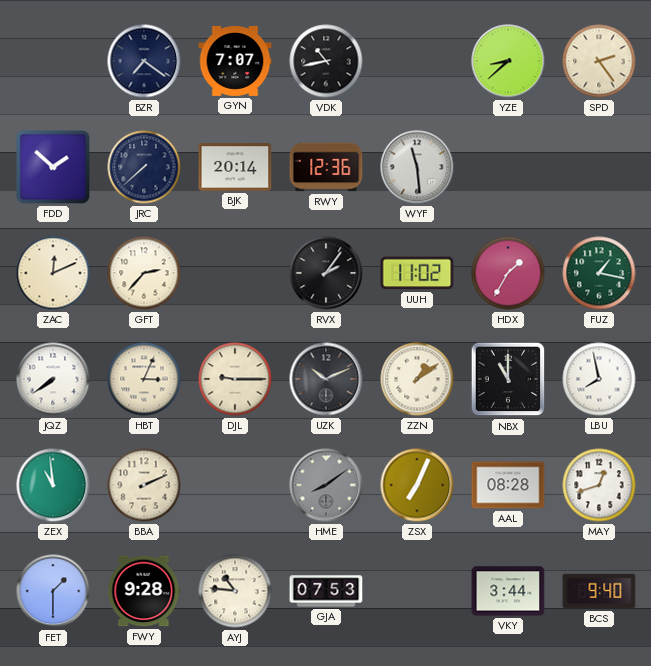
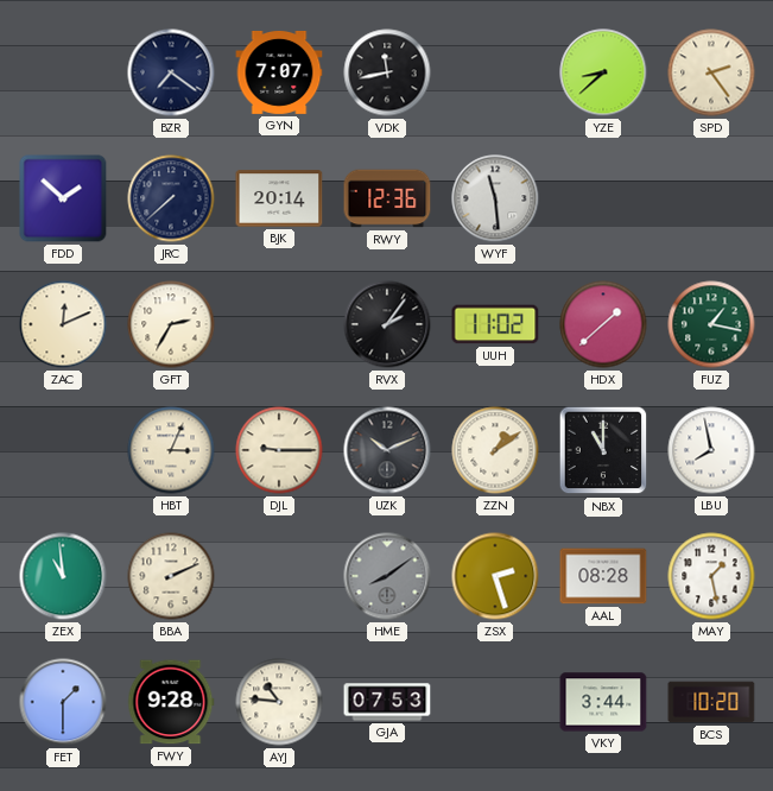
VDK: 10:43 -> 11:43 (387, 72)
GFT: 2:37 -> 2:35 (171, 324)
HDX: 1:35 -> 1:38 (603, 324)
JQZ: 7:39 -> none (53, 379)
ZSX: 7:04 -> 2:27 (495, 576)
MAY: 12:42 -> 1:28 (711, 576)
BCS: 9:40 -> 10:20 (711, 702)
